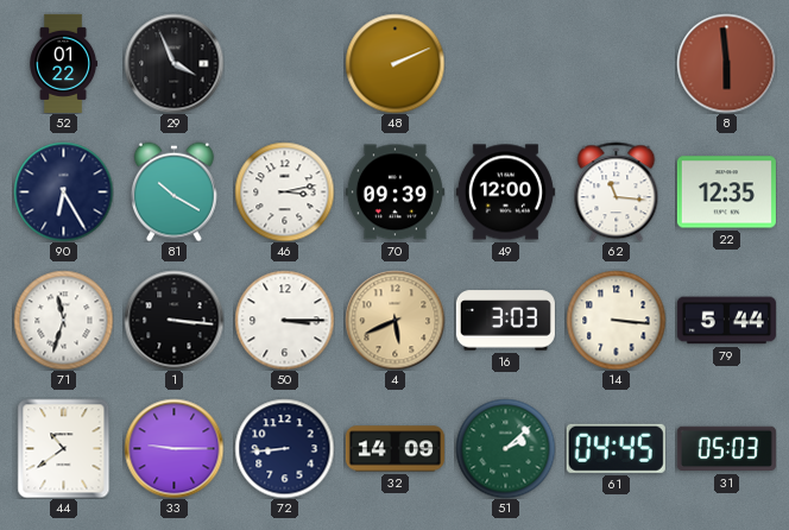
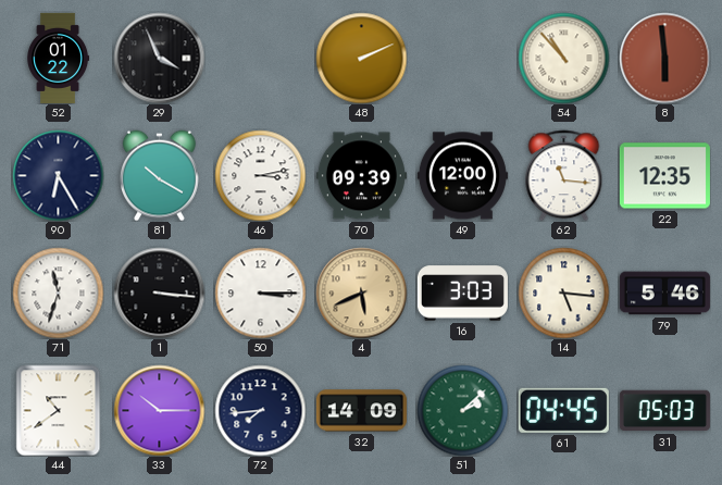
54: none -> 10:53 (563, 58)
14: 3:16 -> 5:16 (563, 293)
79: 5:44 -> 5:46 (664, 294)
33: 9:15 -> 10:15 (159, 410)
72: 8:44 -> 7:44 (260, 410)
